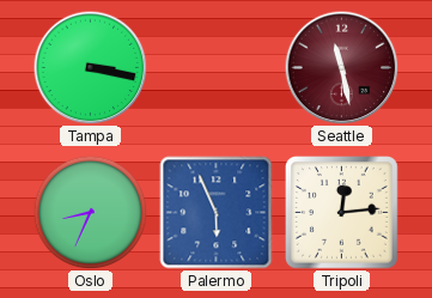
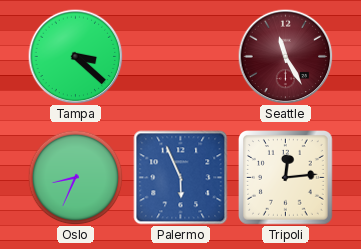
Tampa: 3:17 -> 3:22 (75, 56)
Seattle: 11:28 -> 11:25 (285, 56)
